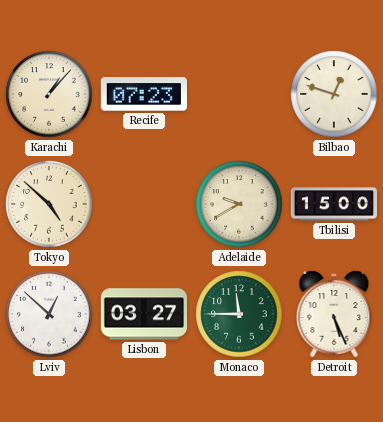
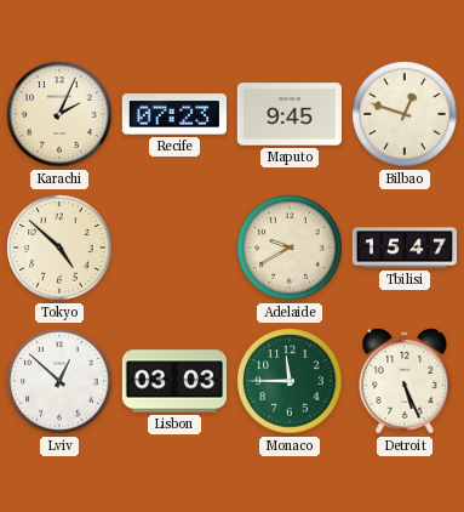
Karachi: 1:07 -> 2:04 (59, 114)
Maputo: none -> 9:45 (288, 114)
Tbilisi: 15:00 -> 15:47 (403, 248)
Lisbon: 03:27 -> 03:03 (173, 381)
